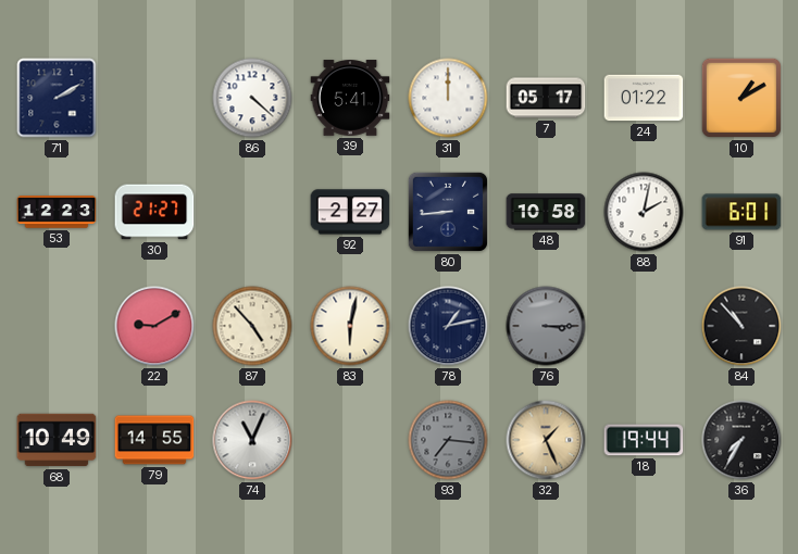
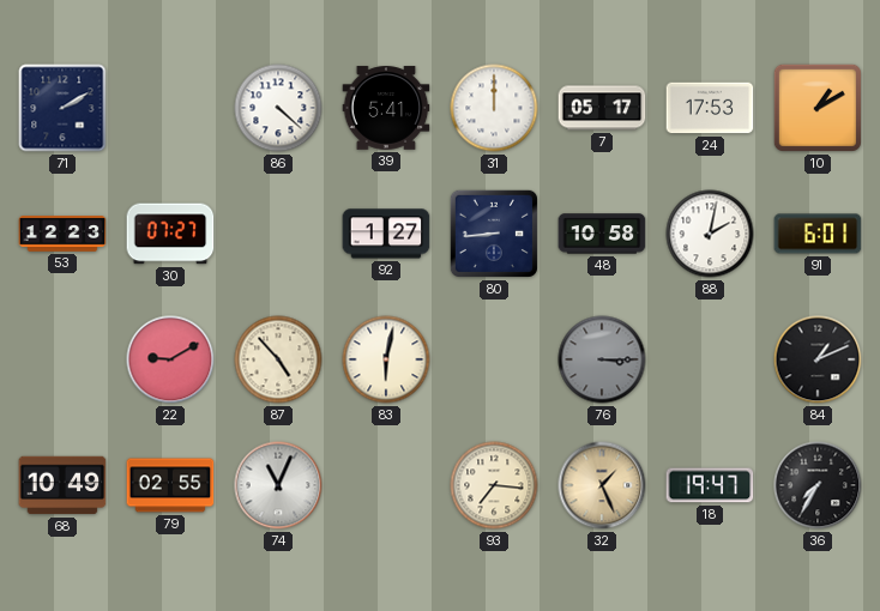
24: 01:22 -> 17:53 (710, 108)
30: 21:27 -> 07:27 (170, 234)
92: 2:27 -> 1:27 (386, 234)
78: 1:13 -> none (448, 326)
84: 10:53 -> 1:11 (818, 359)
79: 14:55 -> 02:55 (170, 485)
93 dial: grey -> cream (494, 485)
18: 19:44 -> 19:47 (710, 485)
